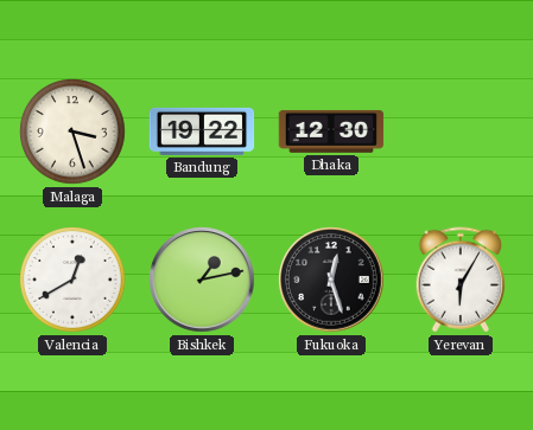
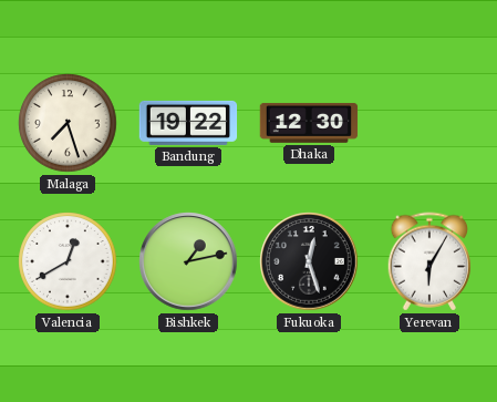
Malaga: 3:27 -> 7:27 (68, 123)
